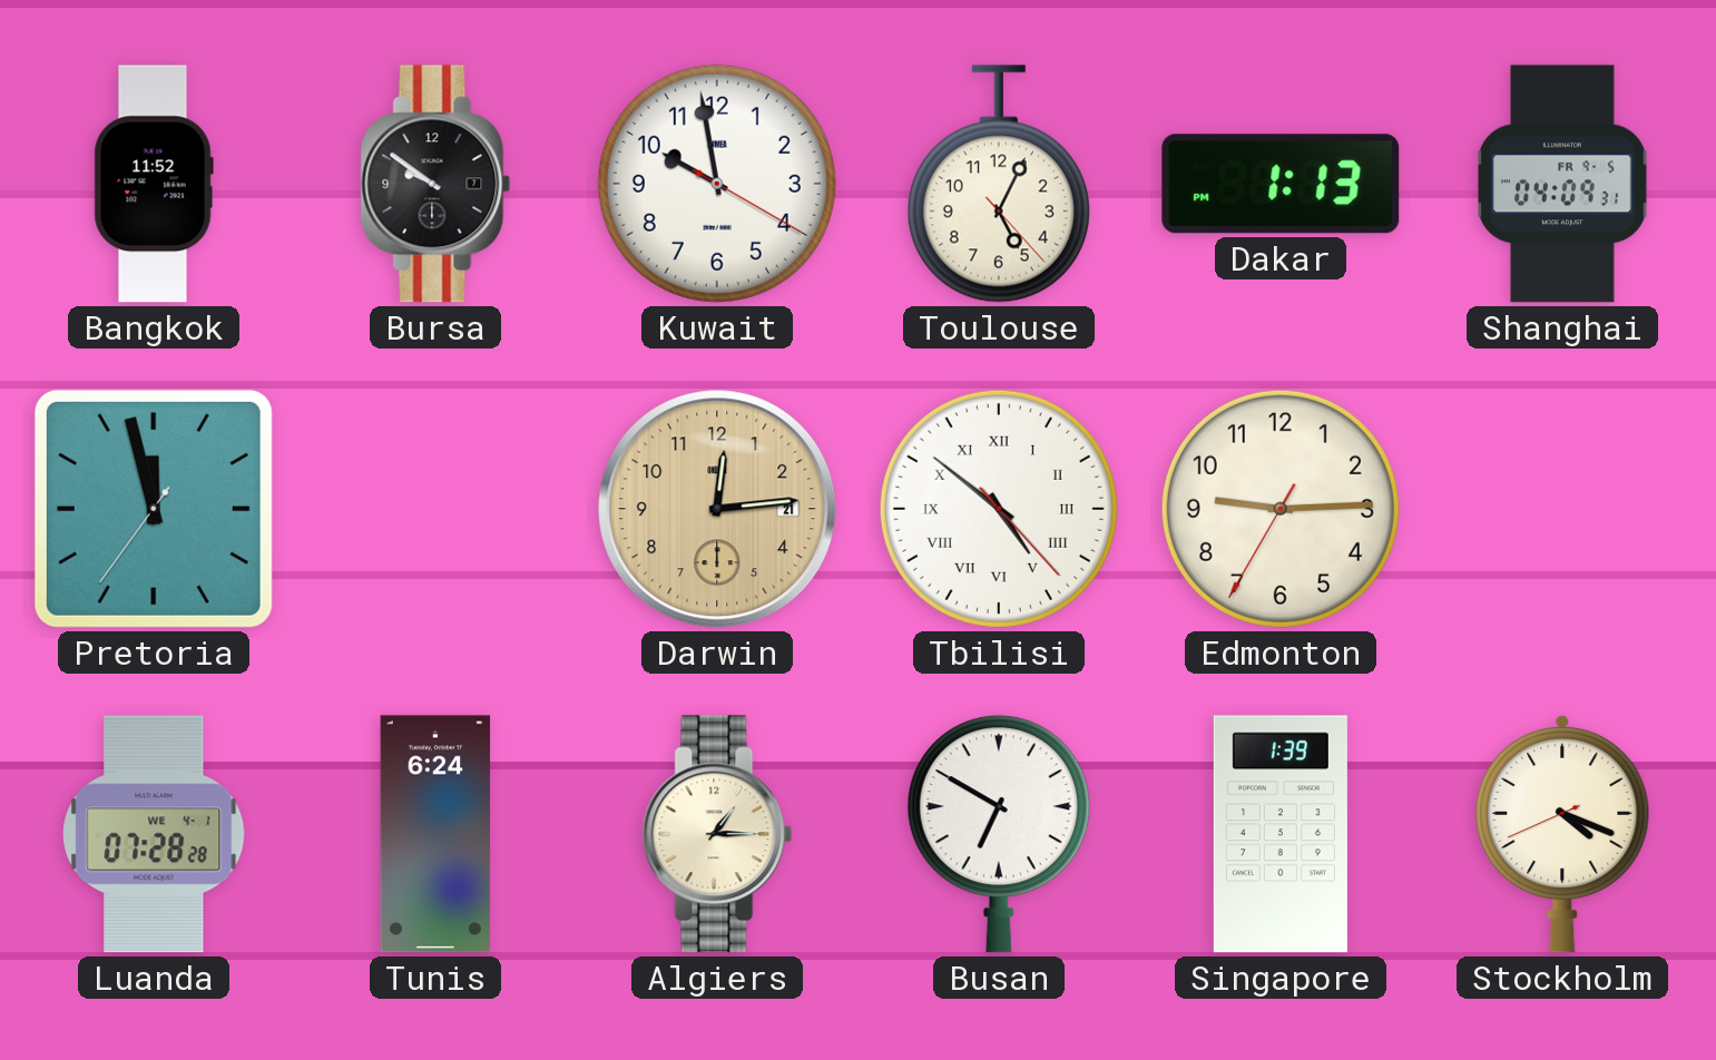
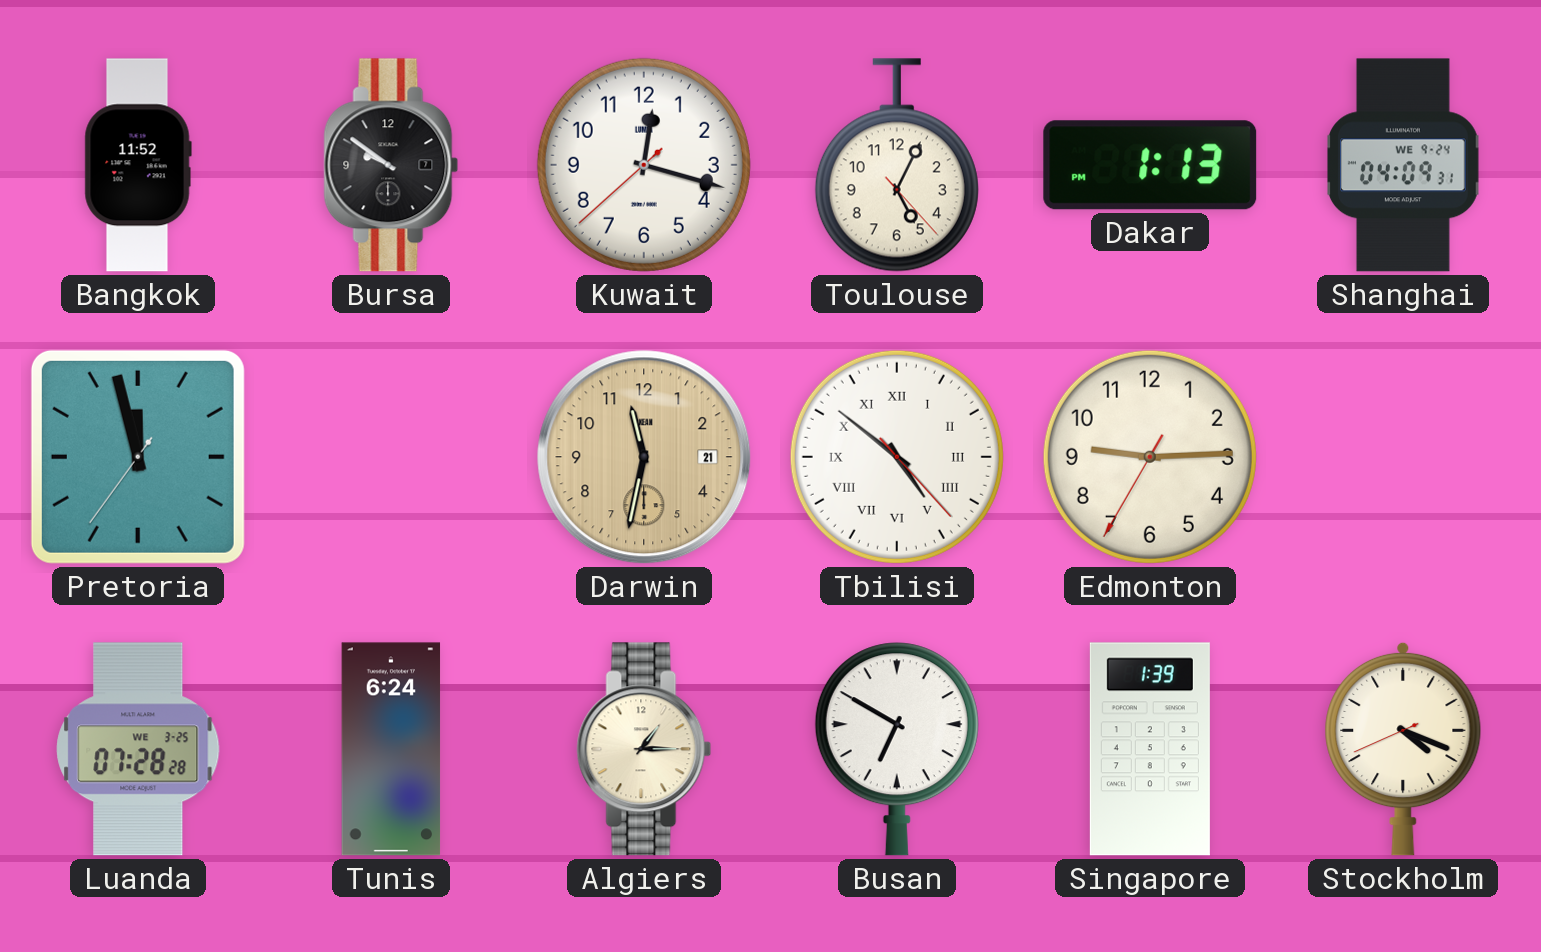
Kuwait: 9:58 -> 12:17 (644, 165)
Shanghai date: FR 9-5 -> WE 9-24 (1404, 165)
Darwin: 12:14 -> 11:32 (644, 457)
Luanda date: WE 4-1 -> WE 3-25 (138, 749)
